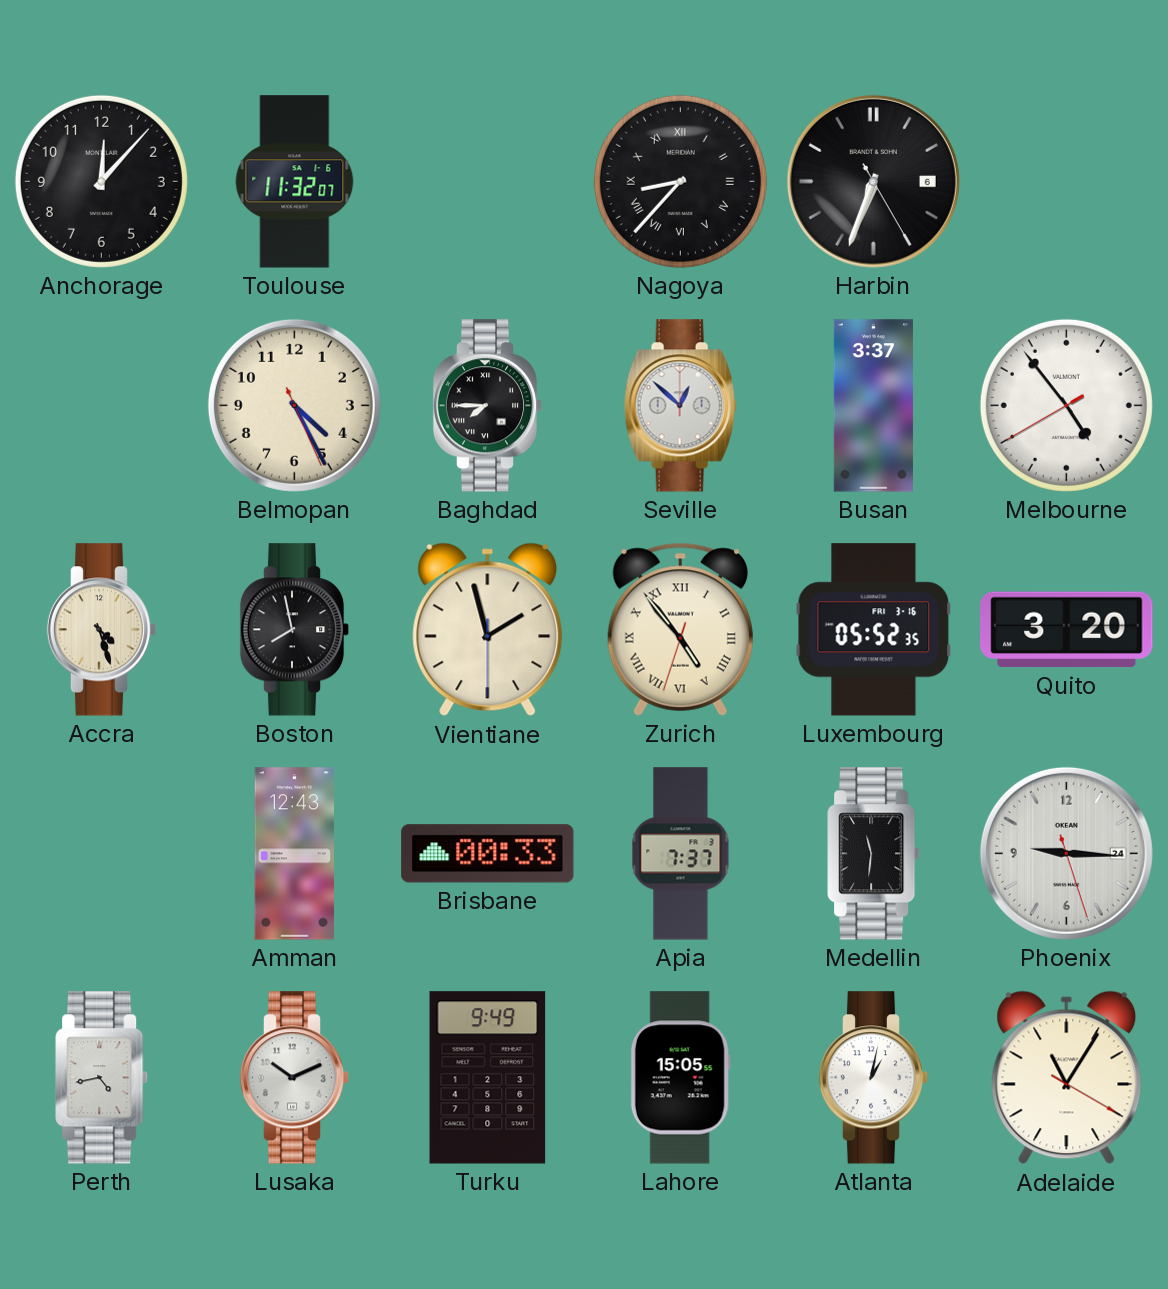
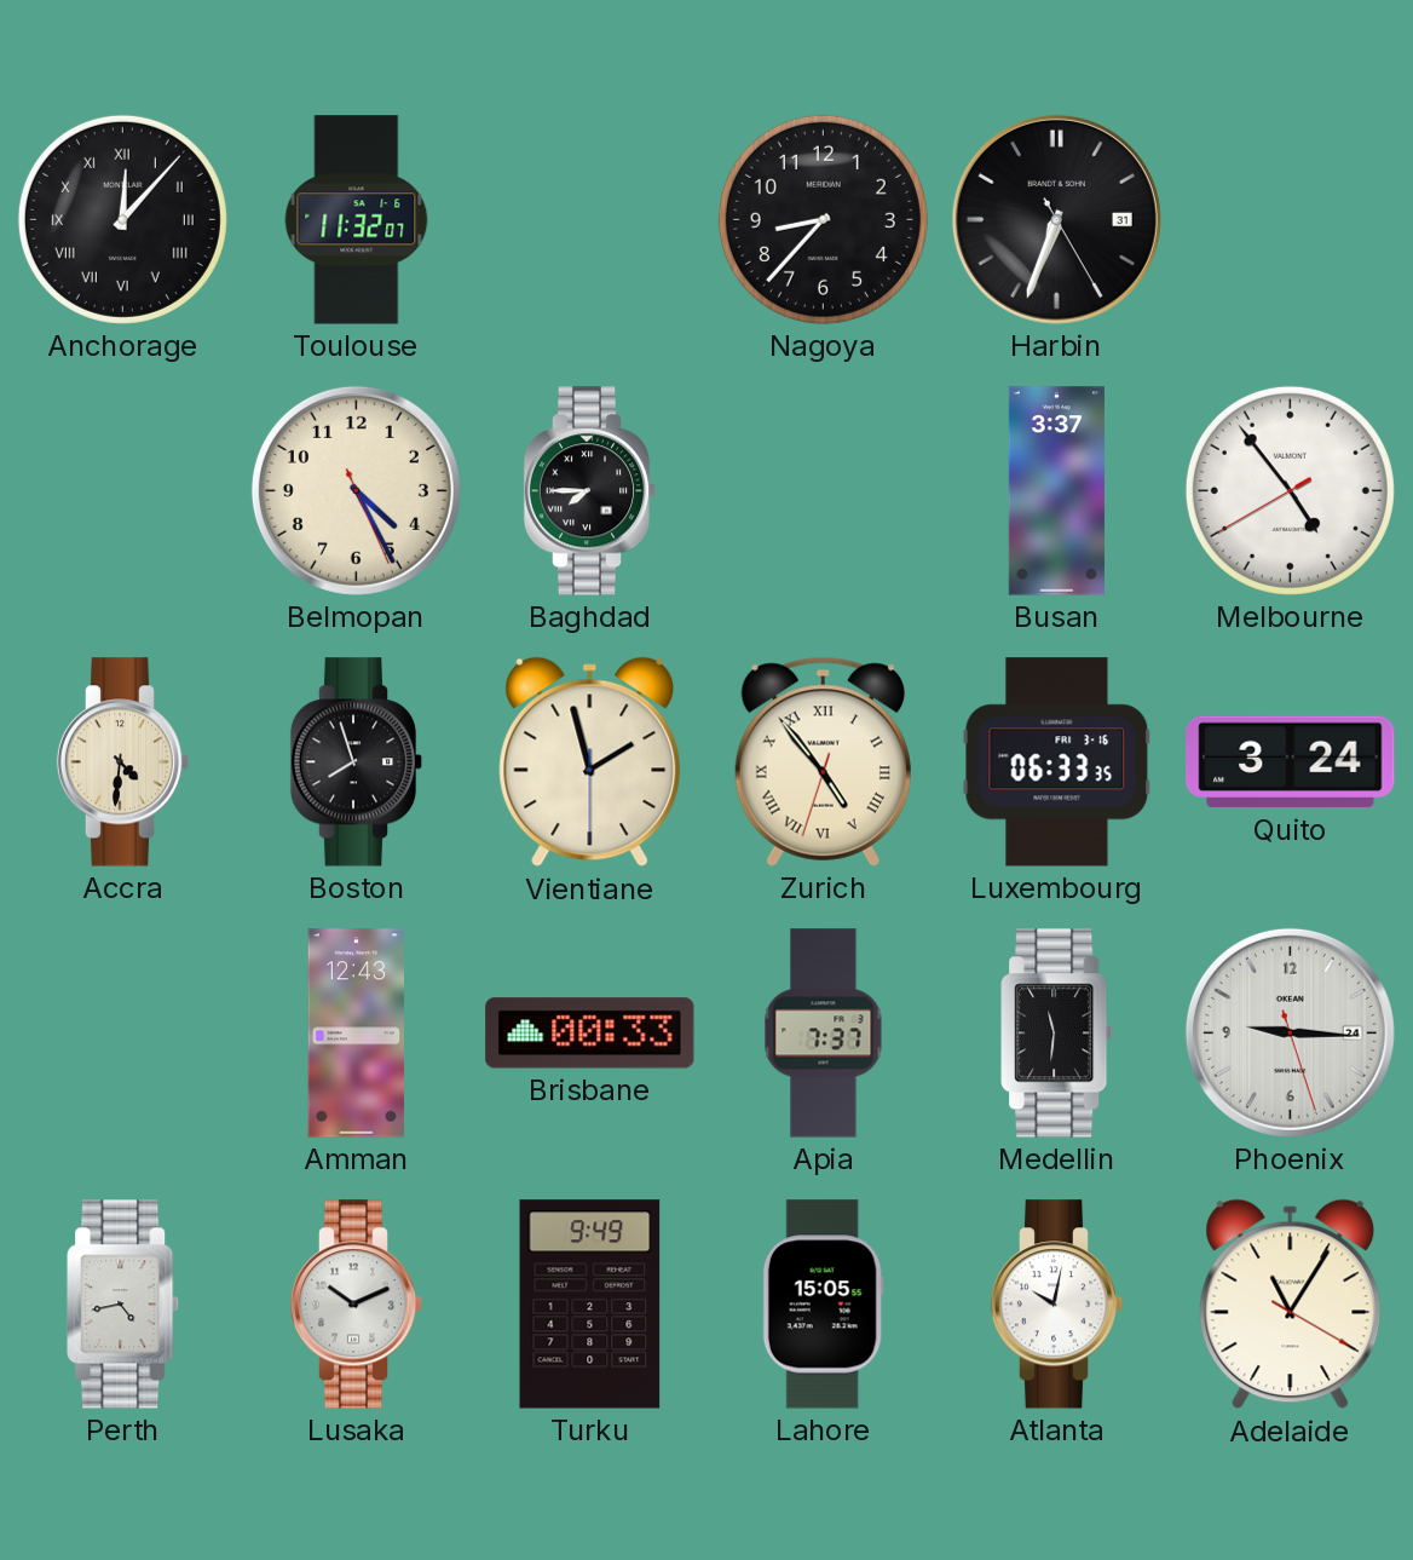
Anchorage numerals: Arabic -> Roman (122, 219)
Nagoya numerals: Roman -> Arabic (823, 219)
Harbin date: 6 -> 31 (1056, 219)
Seville: 12:52 -> none (680, 406)
Accra: 4:27 -> 4:31 (123, 762)
Boston: 7:58 -> 7:57 (357, 762)
Luxembourg: 05:52 -> 06:33 (1057, 762)
Quito: 3:20 -> 3:24 (1291, 762)
Atlanta: 1:02 -> 10:02 (1057, 1305)
